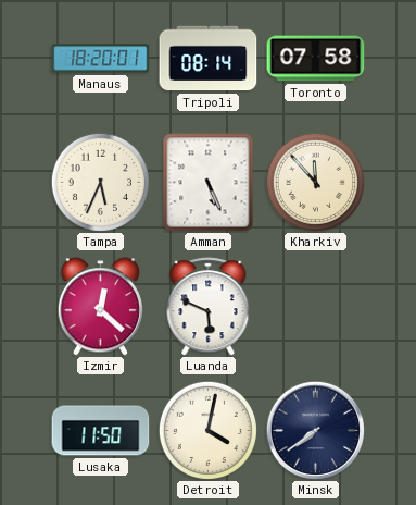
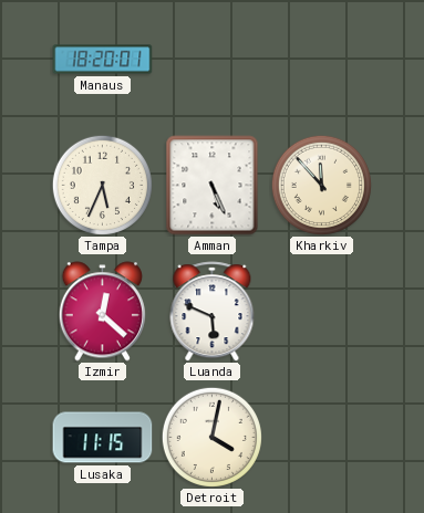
Tripoli: 08:14 -> none (209, 59)
Toronto: 07:58 -> none (316, 59)
Lusaka: 11:50 -> 11:15 (103, 438)
Minsk: 7:39 -> none (315, 430)
